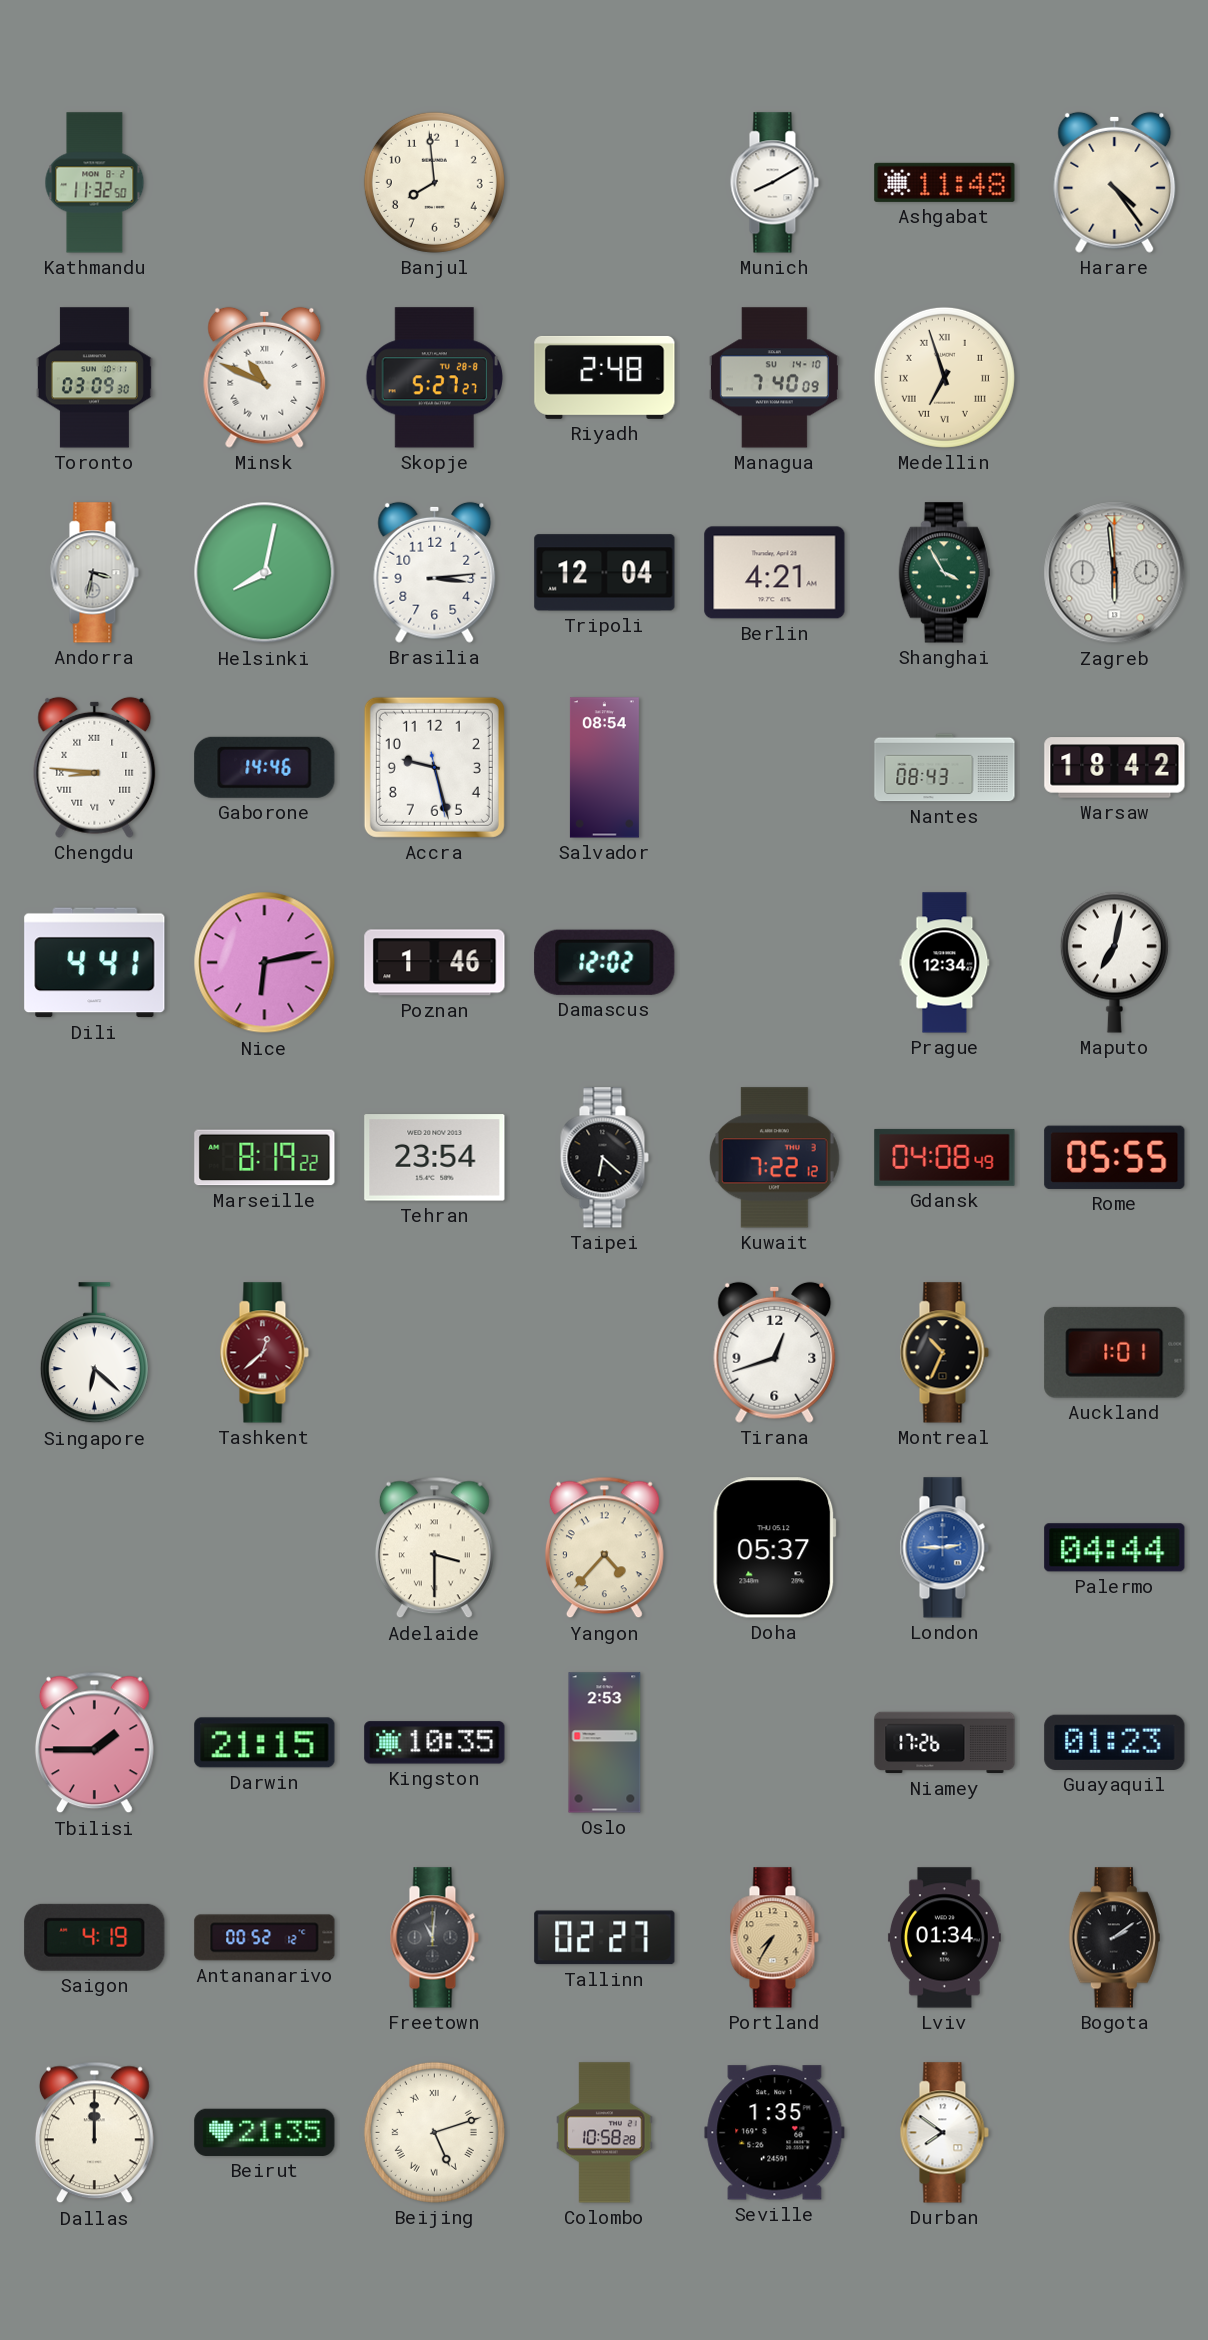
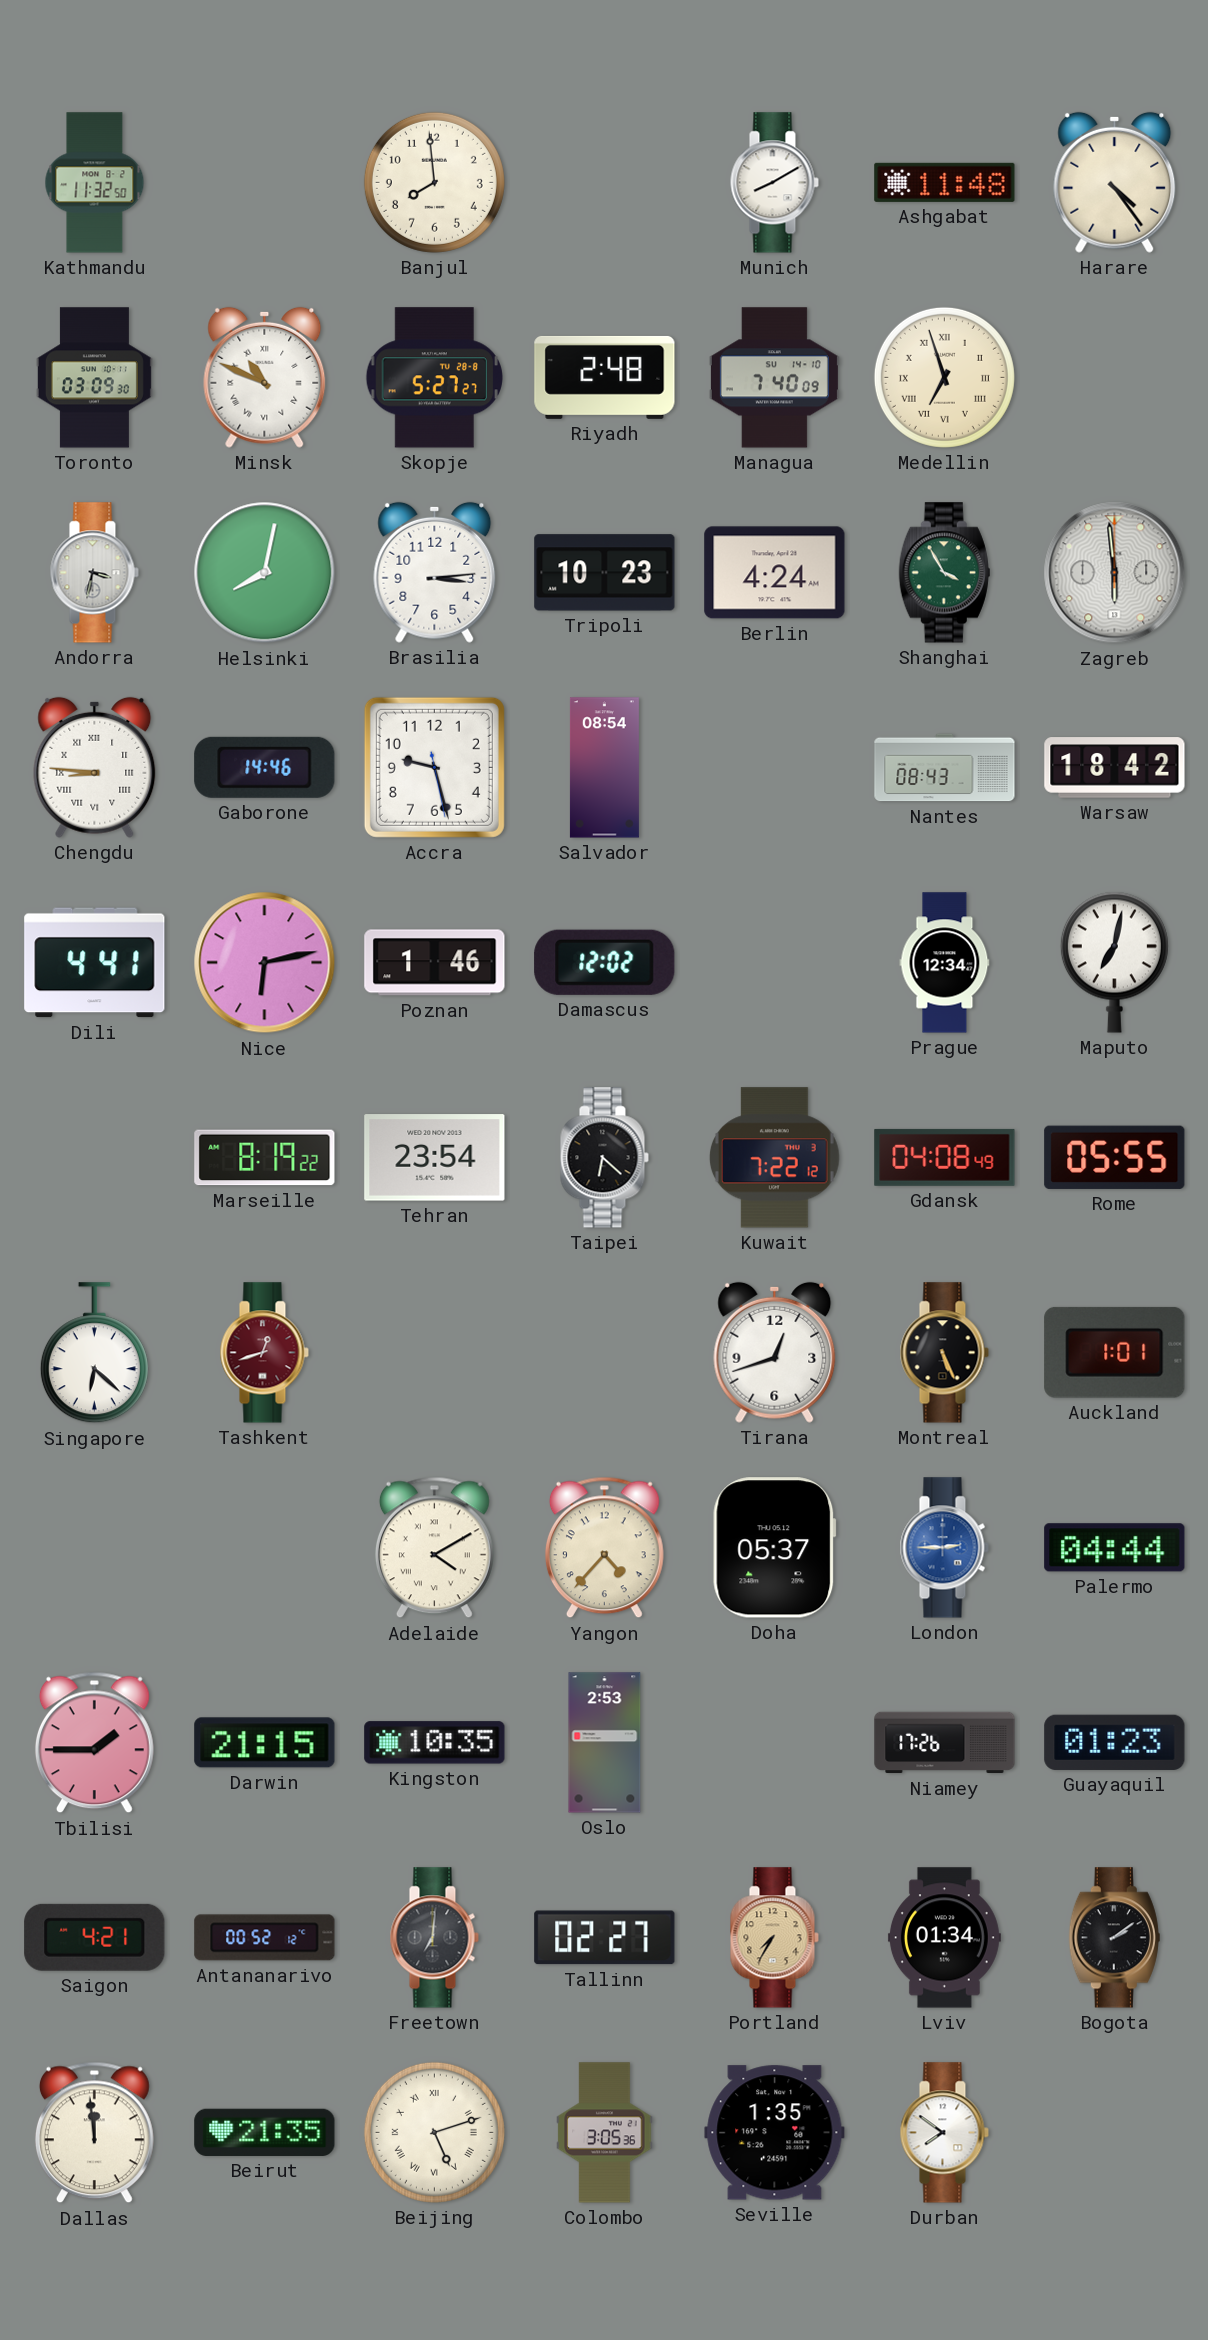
Tripoli: 12:04 -> 10:23 (605, 573)
Berlin: 4:21 -> 4:24 (775, 573)
Tashkent: 12:38 -> 12:42 (264, 1353)
Montreal: 10:34 -> 5:26 (944, 1353)
Adelaide: 3:30 -> 4:10 (434, 1548)
Saigon: 4:19 -> 4:21 (95, 1937)
Freetown: 11:01 -> 7:01 (434, 1938)
Dallas: 12:00 -> 11:59 (94, 2133)
Colombo: 10:58 -> 3:05 (605, 2133)
